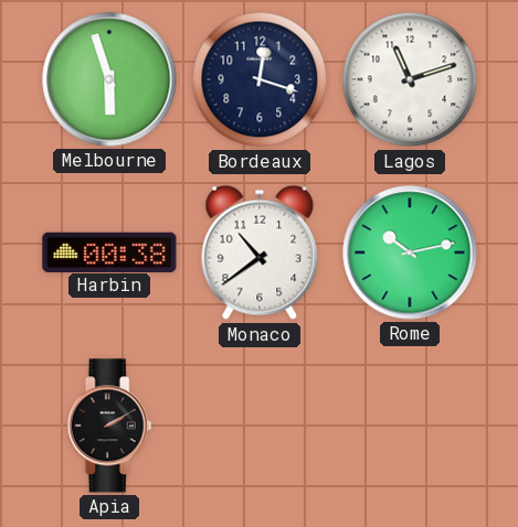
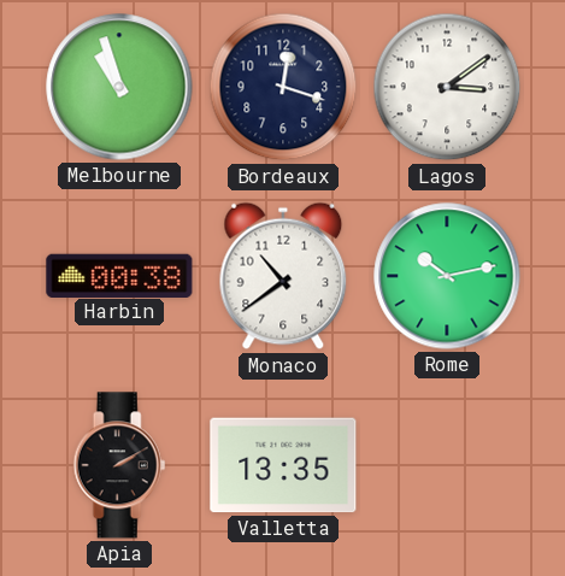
Melbourne: 5:57 -> 10:57 (119, 87)
Lagos: 11:12 -> 3:09 (447, 87)
Valletta: none -> 13:35 (283, 465)
